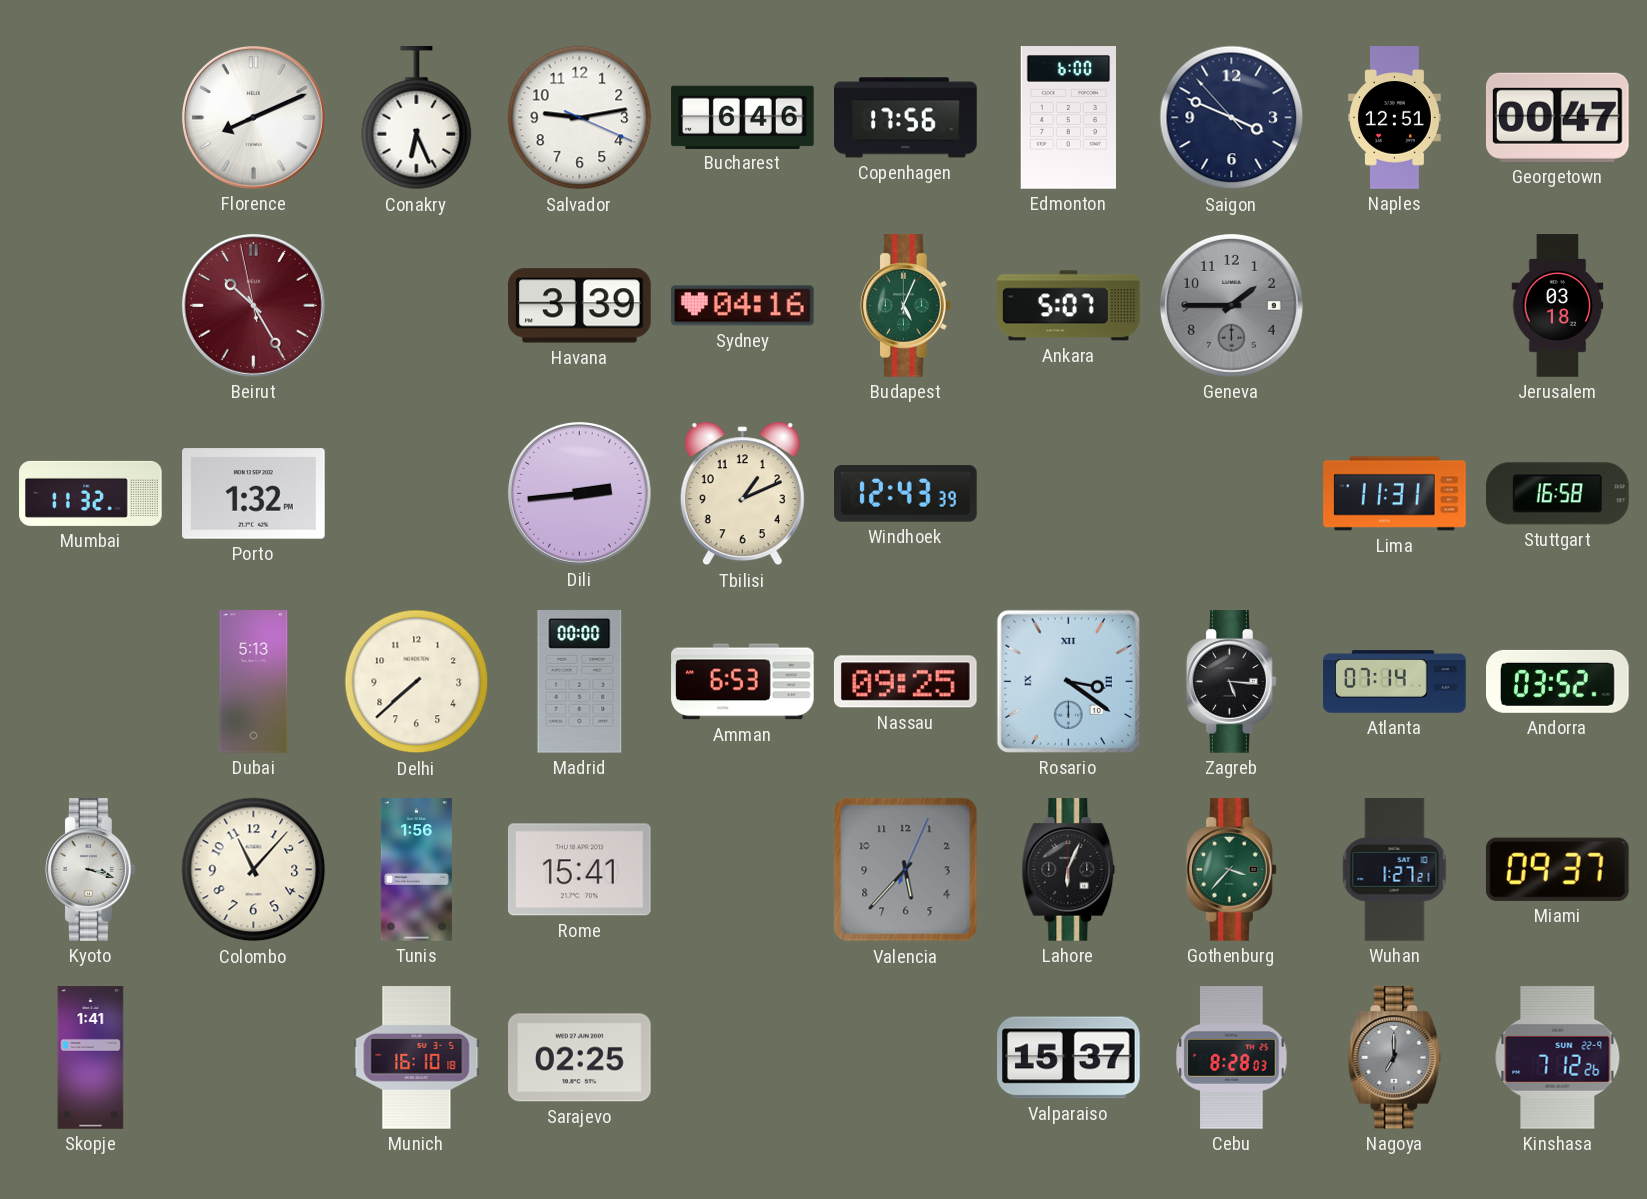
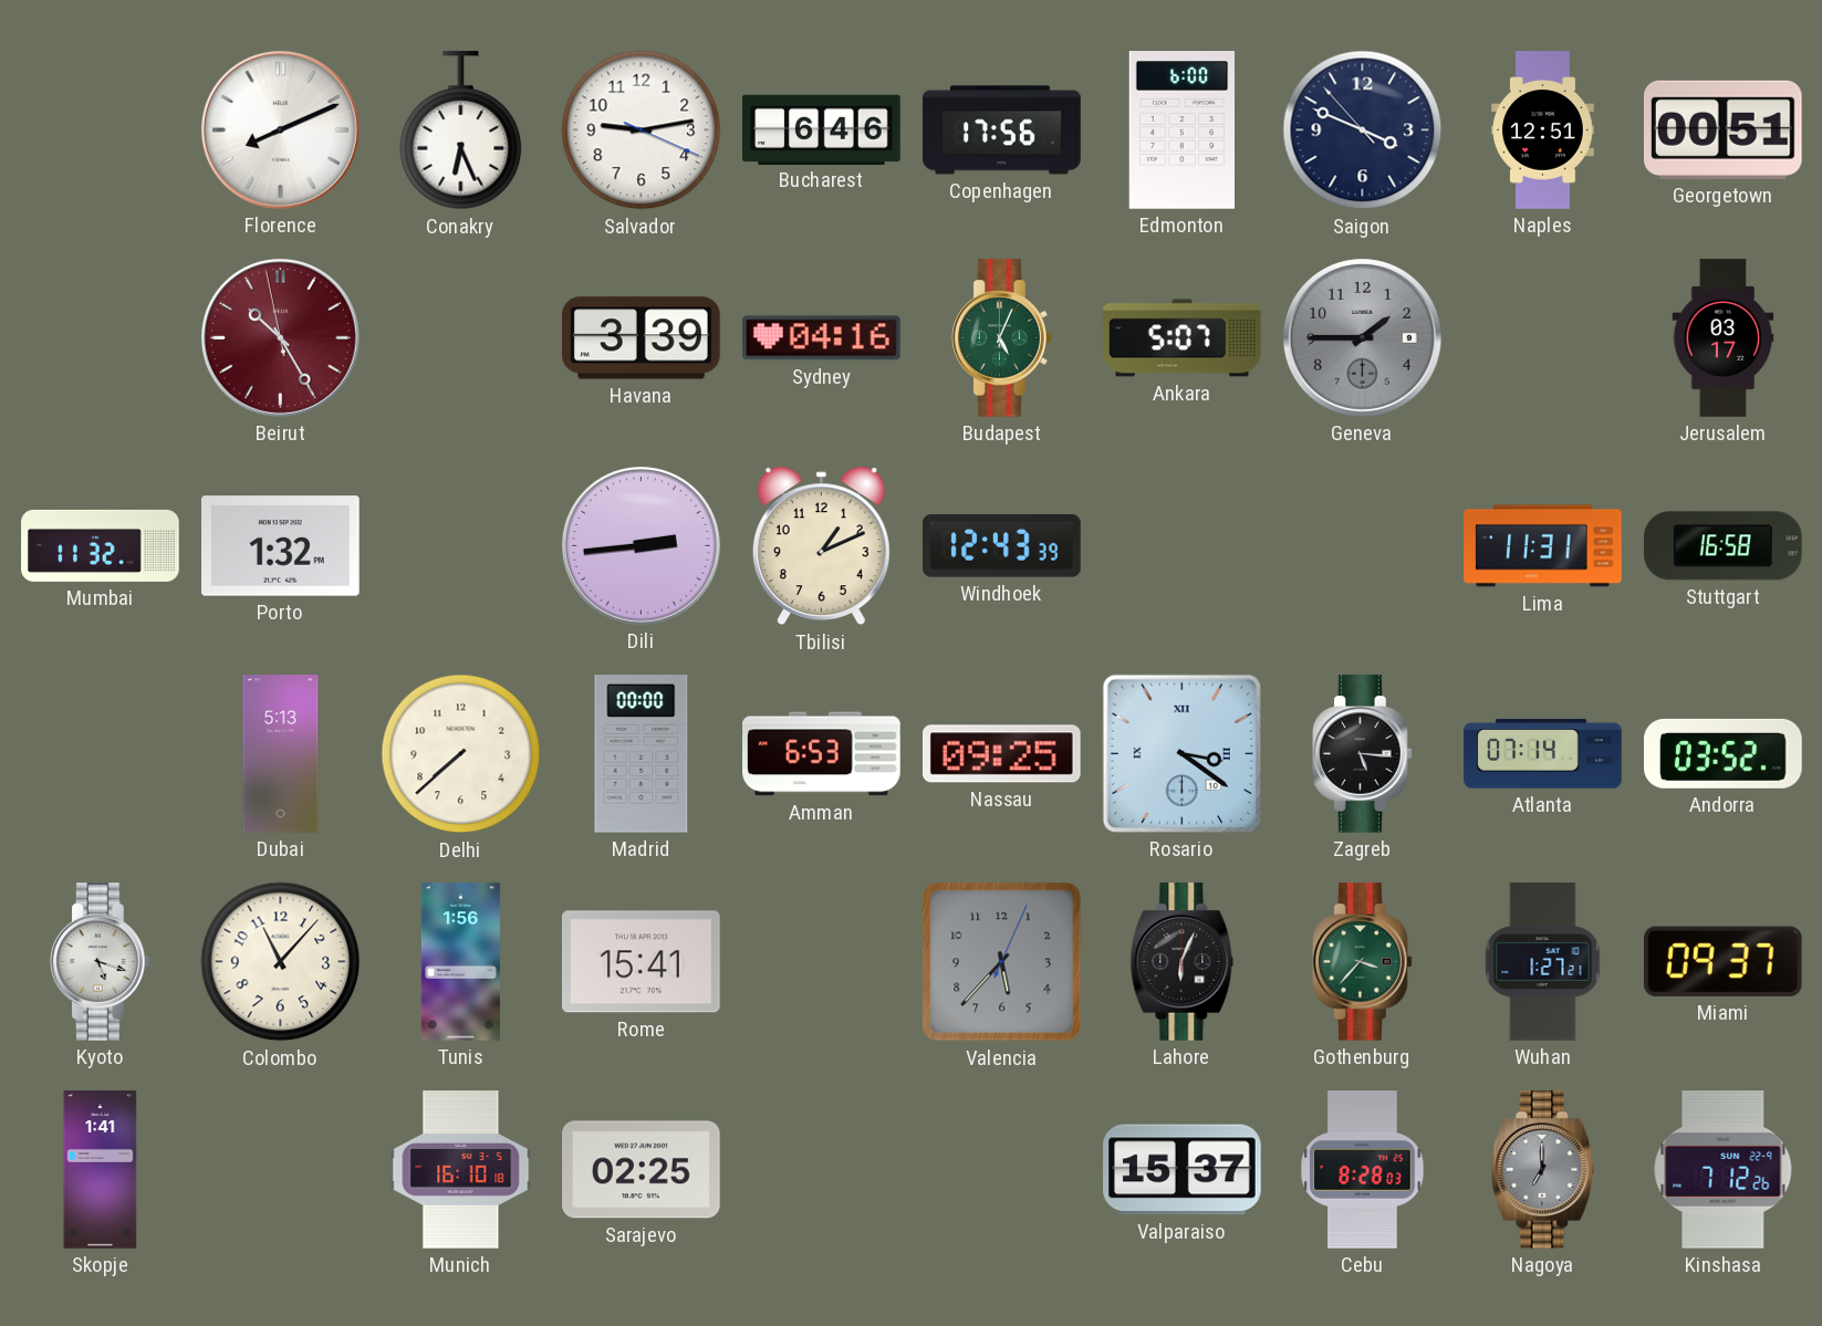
Georgetown: 00:47 -> 00:51 (1722, 129)
Jerusalem: 03:18 -> 03:17 (1724, 338)
Kyoto: 3:18 -> 5:18 (101, 962)
